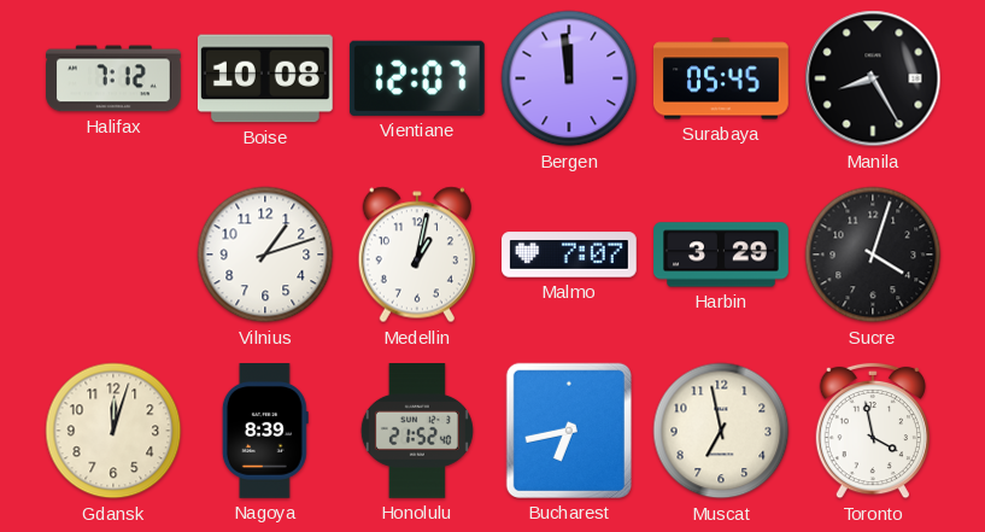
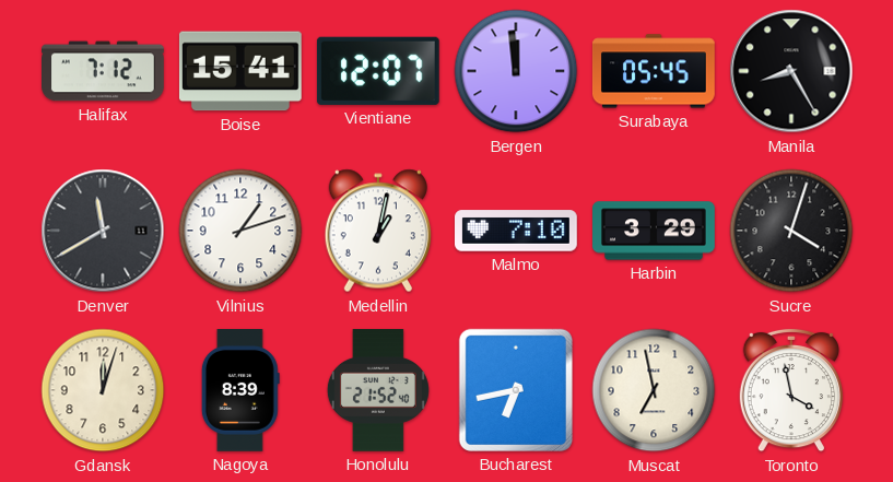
Boise: 10:08 -> 15:41 (240, 71)
Denver: none -> 11:40 (103, 231)
Malmo: 7:07 -> 7:10 (517, 231)
